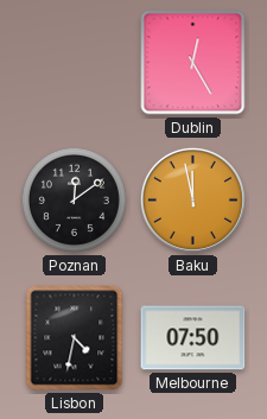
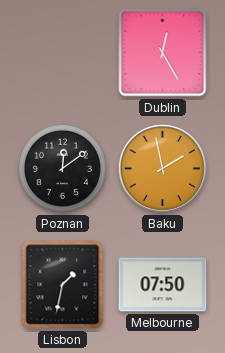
Baku: 11:58 -> 1:58 (162, 168)
Lisbon: 4:32 -> 1:32 (63, 285)
